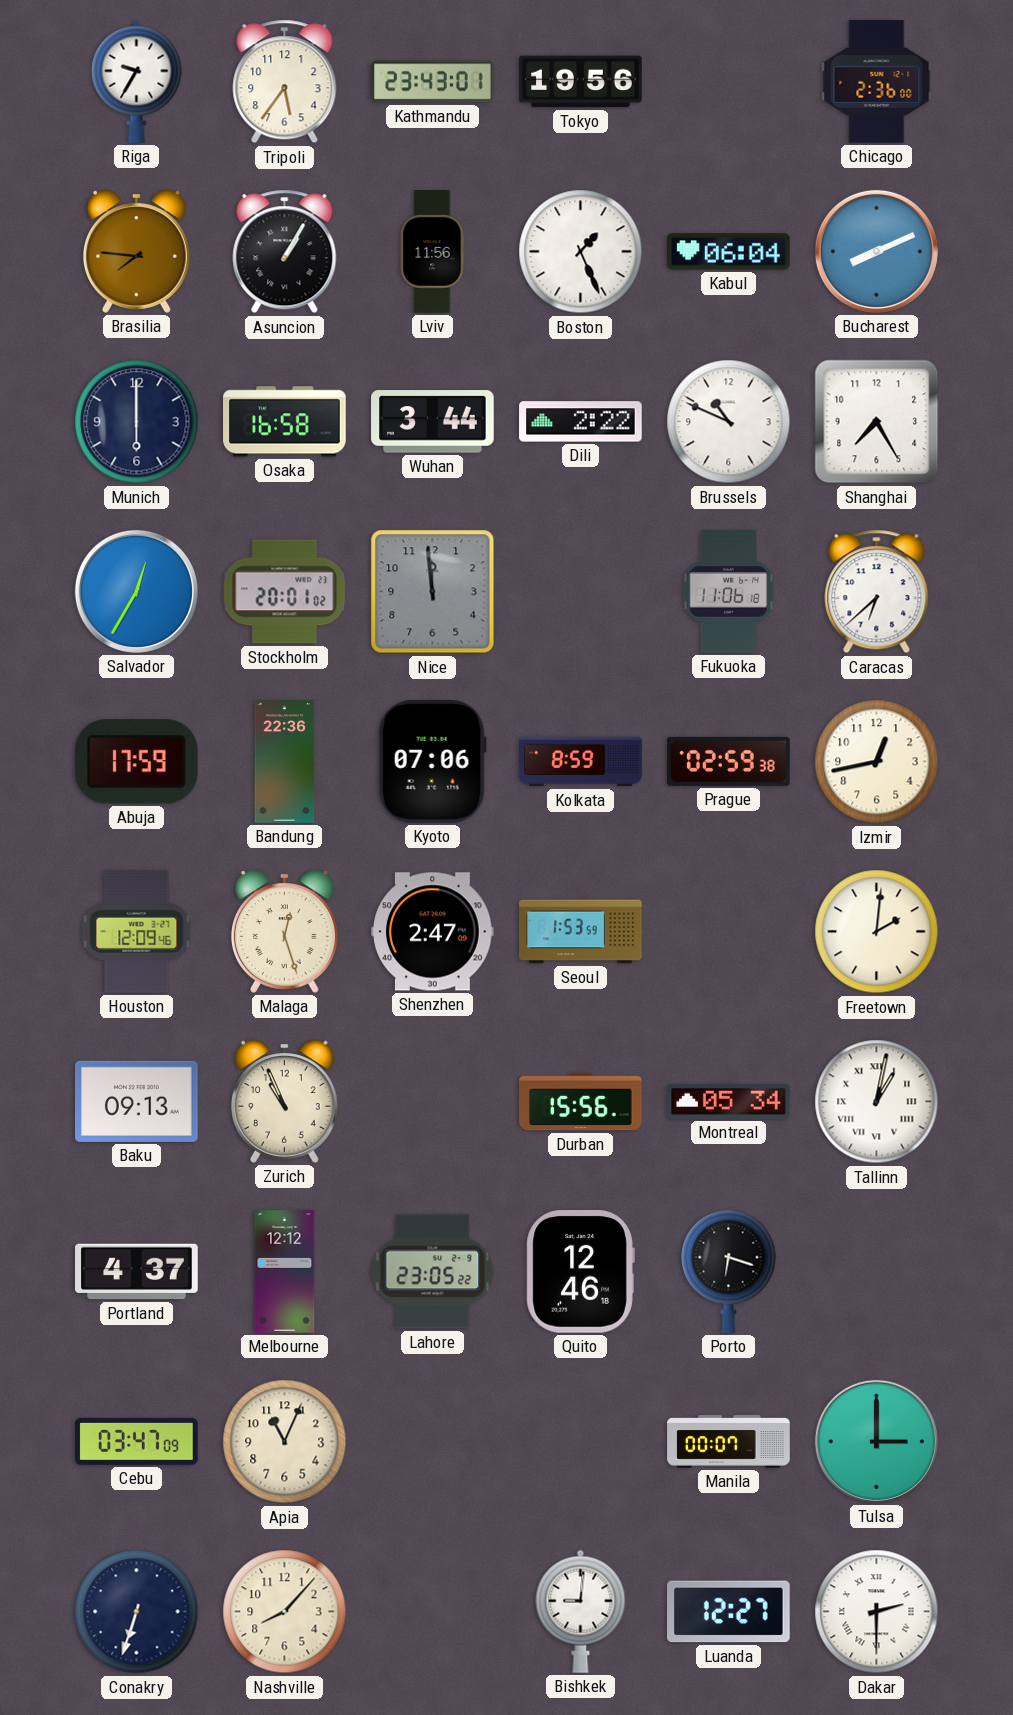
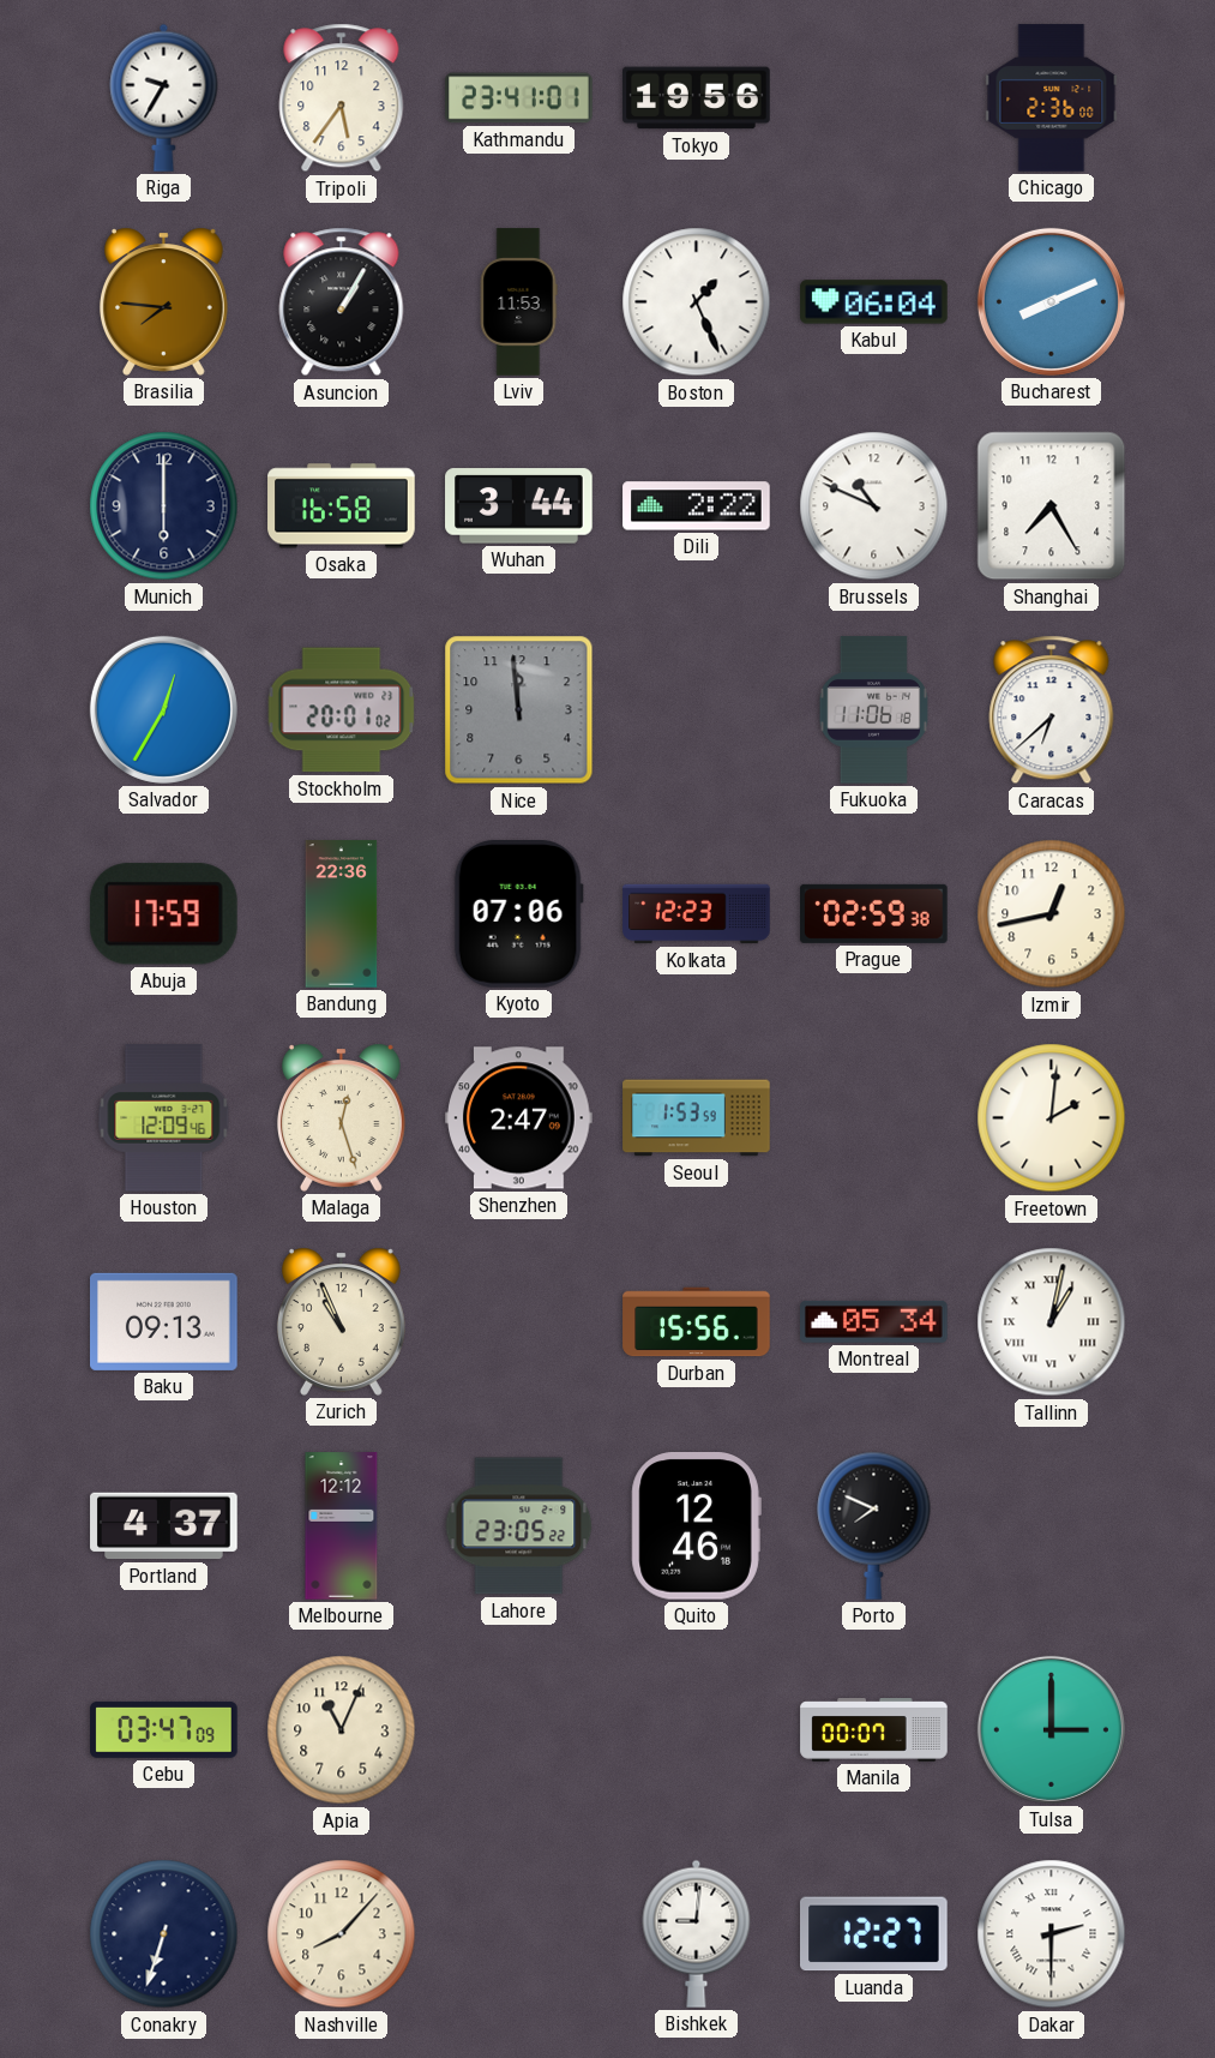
Kathmandu: 23:43 -> 23:41 (519, 98)
Lviv: 11:56 -> 11:53 (518, 302)
Kolkata: 8:59 -> 12:23 (697, 914)
Porto: 6:18 -> 7:49 (874, 1525)
